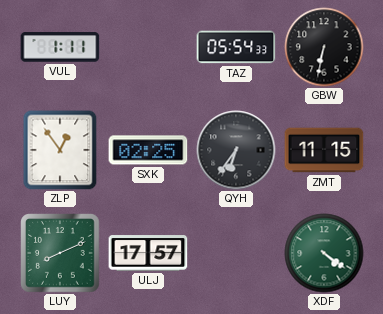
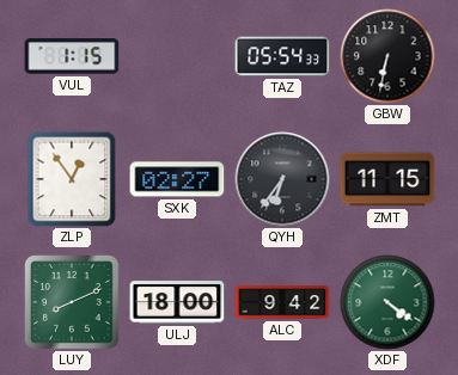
VUL: 1:11 -> 1:15 (72, 56)
SXK: 02:25 -> 02:27 (177, 179)
ULJ: 17:57 -> 18:00 (177, 302)
ALC: none -> 9:42 (282, 302)
